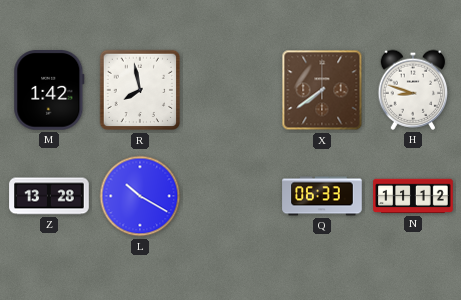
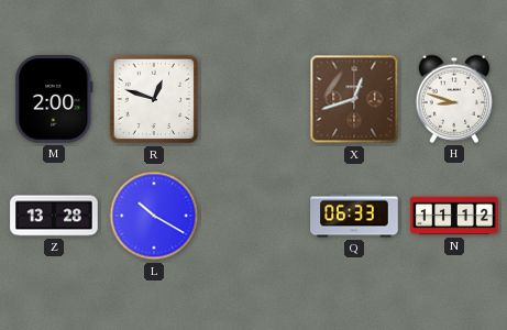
M: 1:42 -> 2:00 (54, 100)
R: 7:58 -> 12:48 (154, 99)
X: 7:39 -> 12:42 (354, 99)
